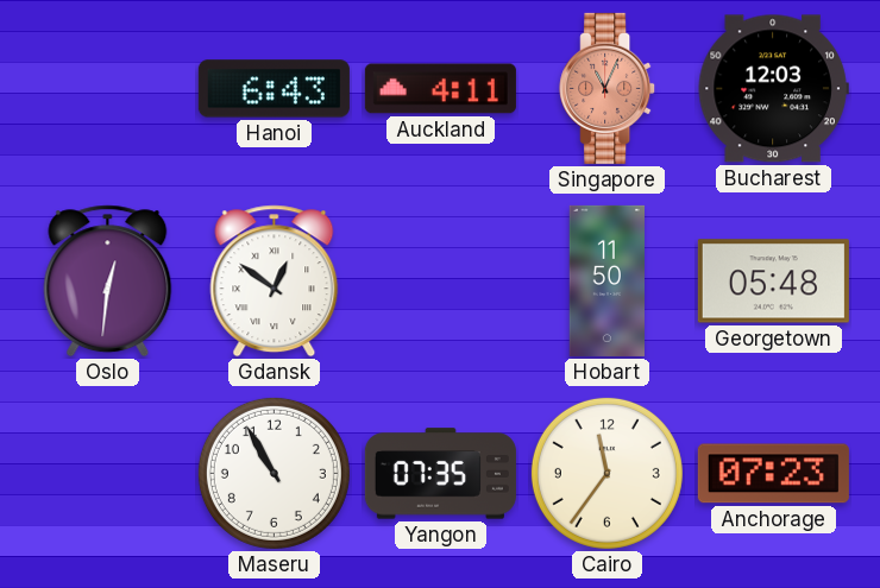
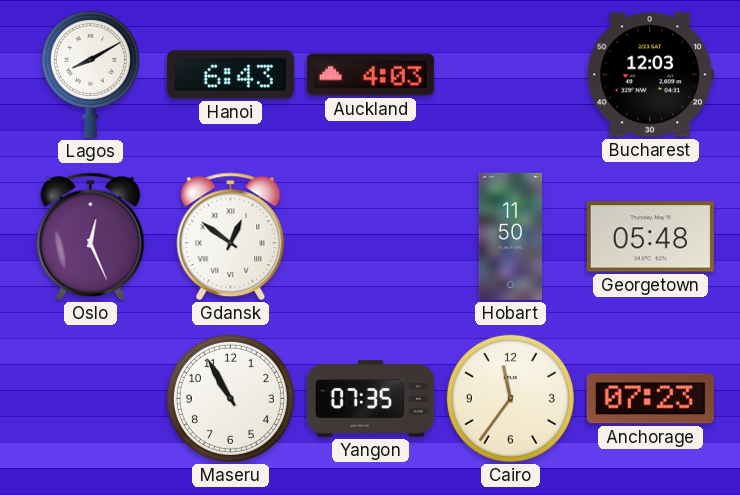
Lagos: none -> 8:10 (90, 74)
Auckland: 4:11 -> 4:03 (370, 75)
Singapore: 11:04 -> none (608, 88)
Oslo: 12:31 -> 12:26 (91, 237)
